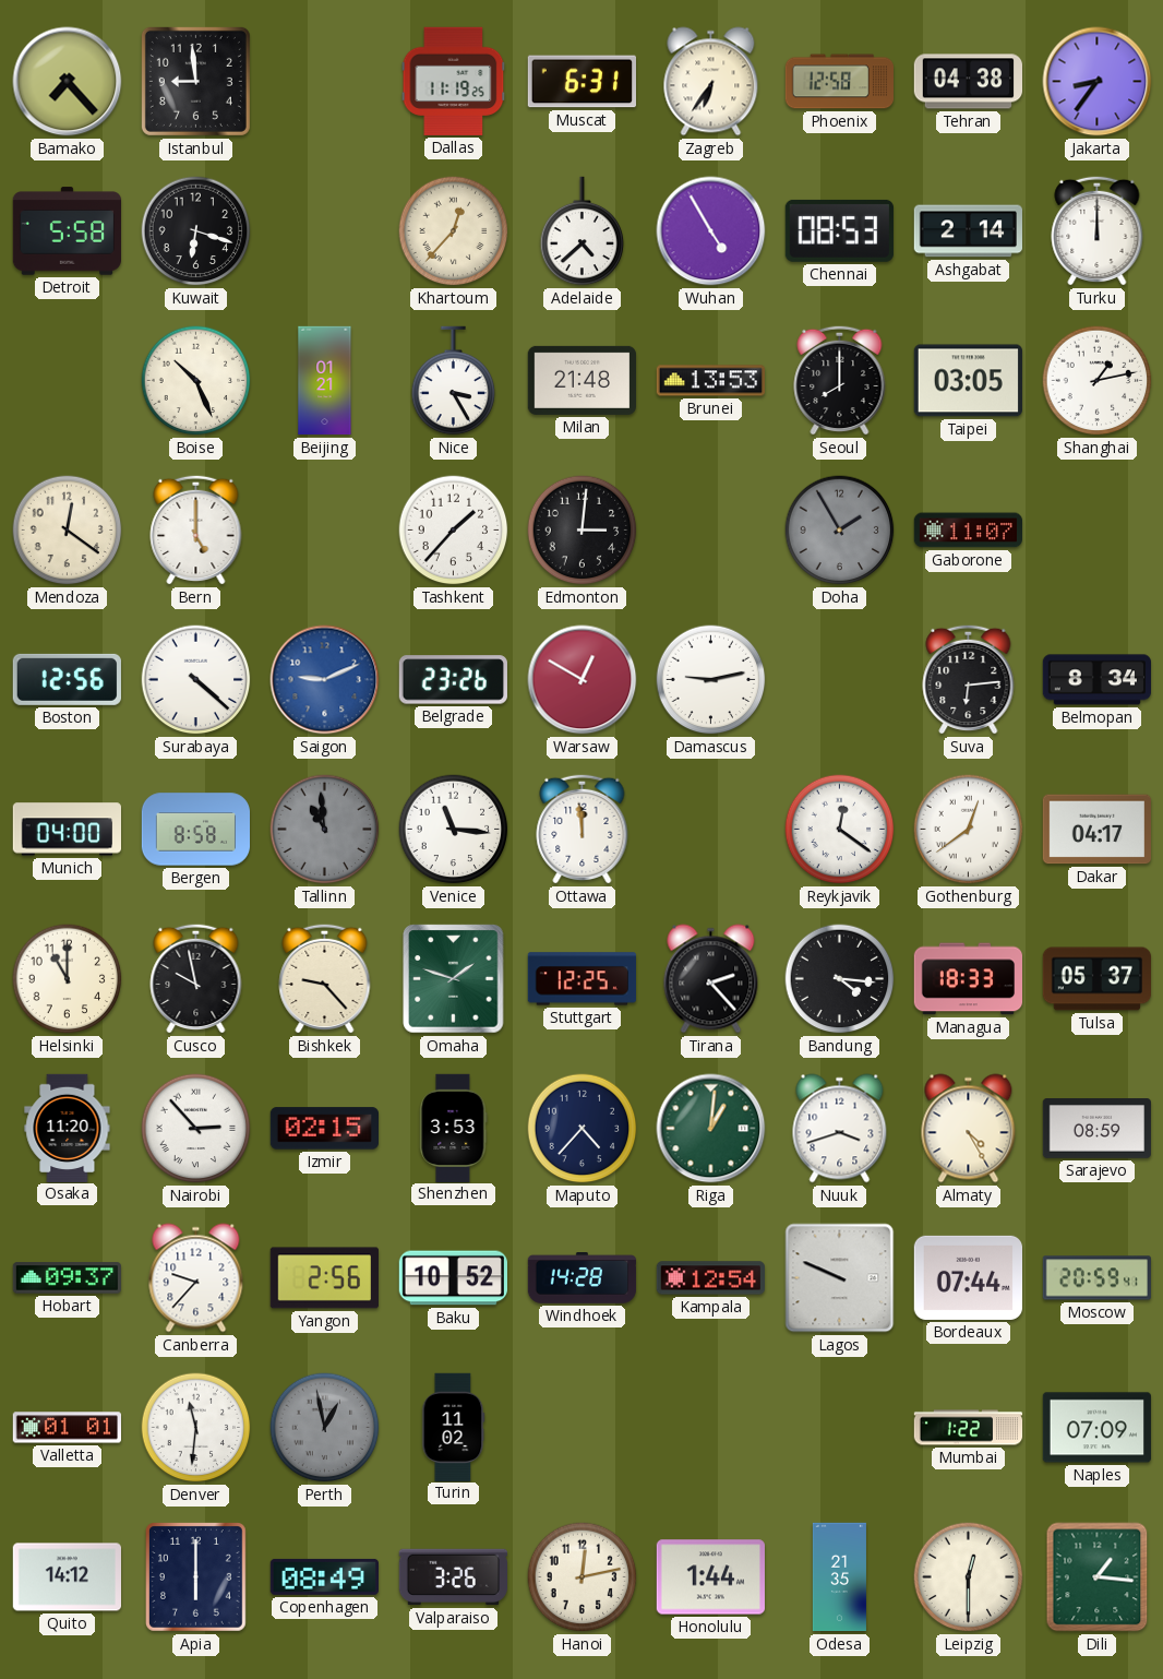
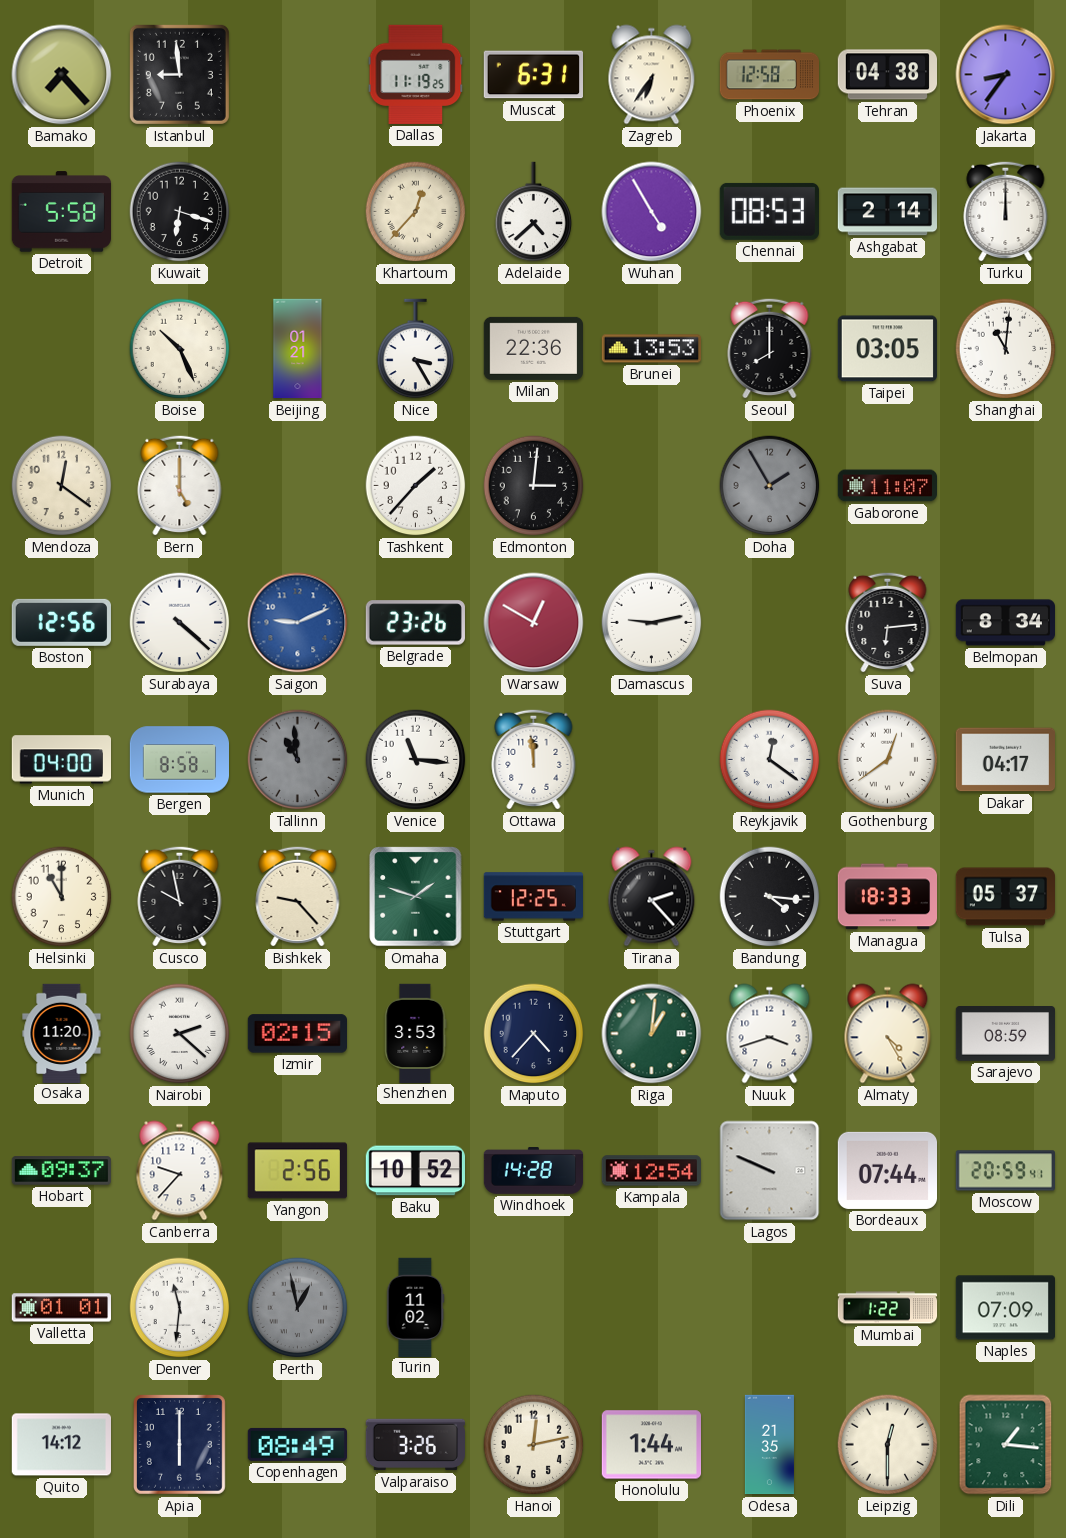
Milan: 21:48 -> 22:36 (533, 348)
Shanghai: 1:13 -> 11:01 (1006, 349)
Nairobi: 2:53 -> 2:22 (180, 1034)
